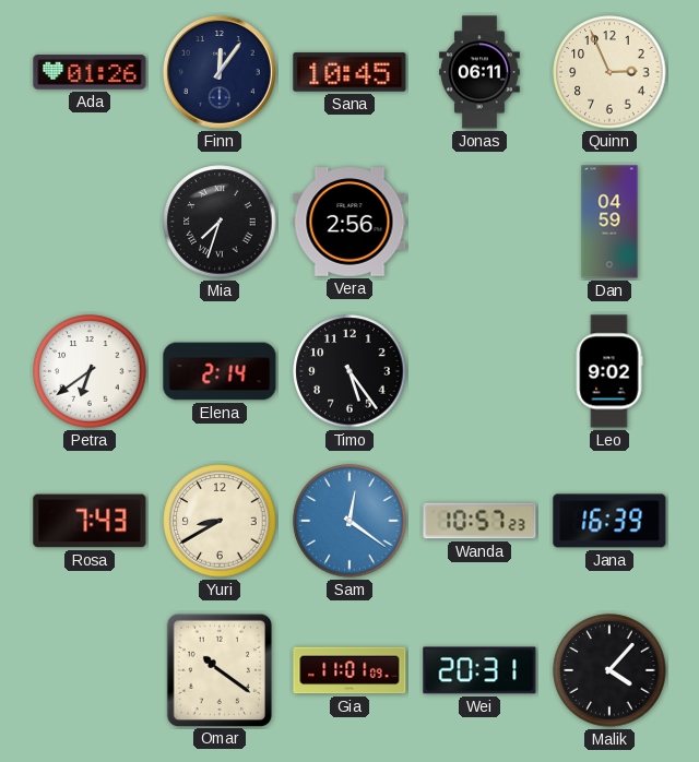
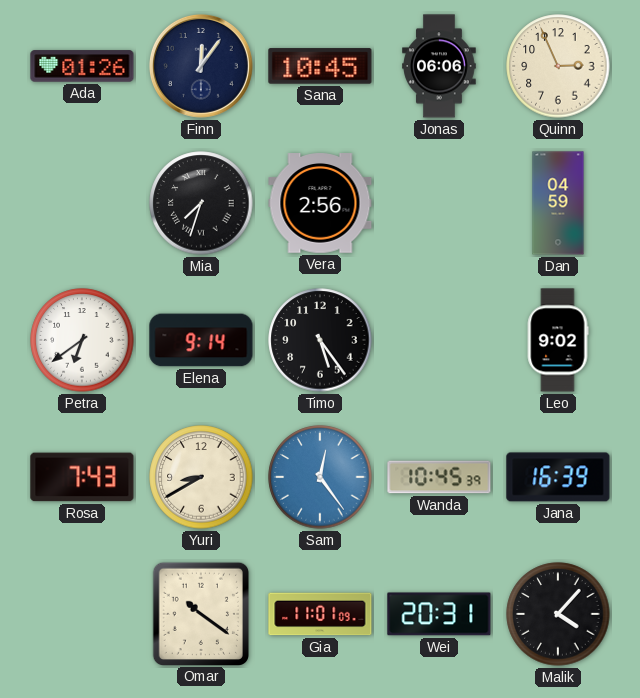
Jonas: 06:11 -> 06:06 (439, 66)
Elena: 2:14 -> 9:14 (201, 340)
Sam: 12:21 -> 12:24 (320, 477)
Wanda: 10:57 -> 10:45 (439, 477)
